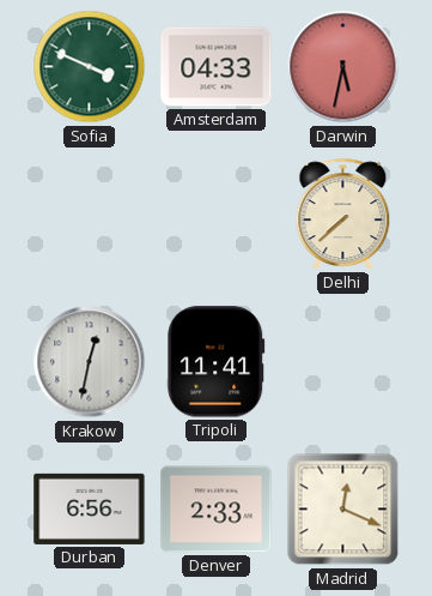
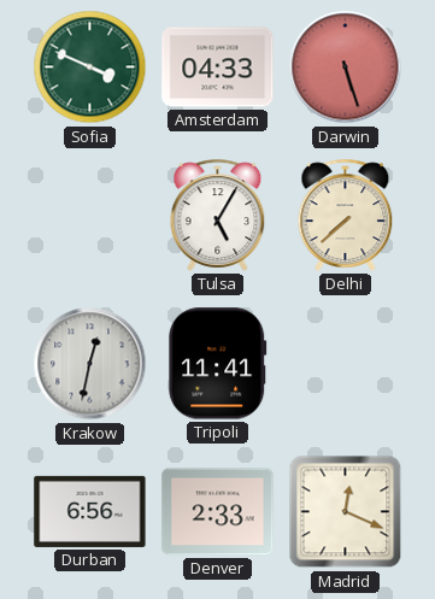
Darwin: 5:32 -> 5:27 (346, 67)
Tulsa: none -> 5:05 (218, 215)
